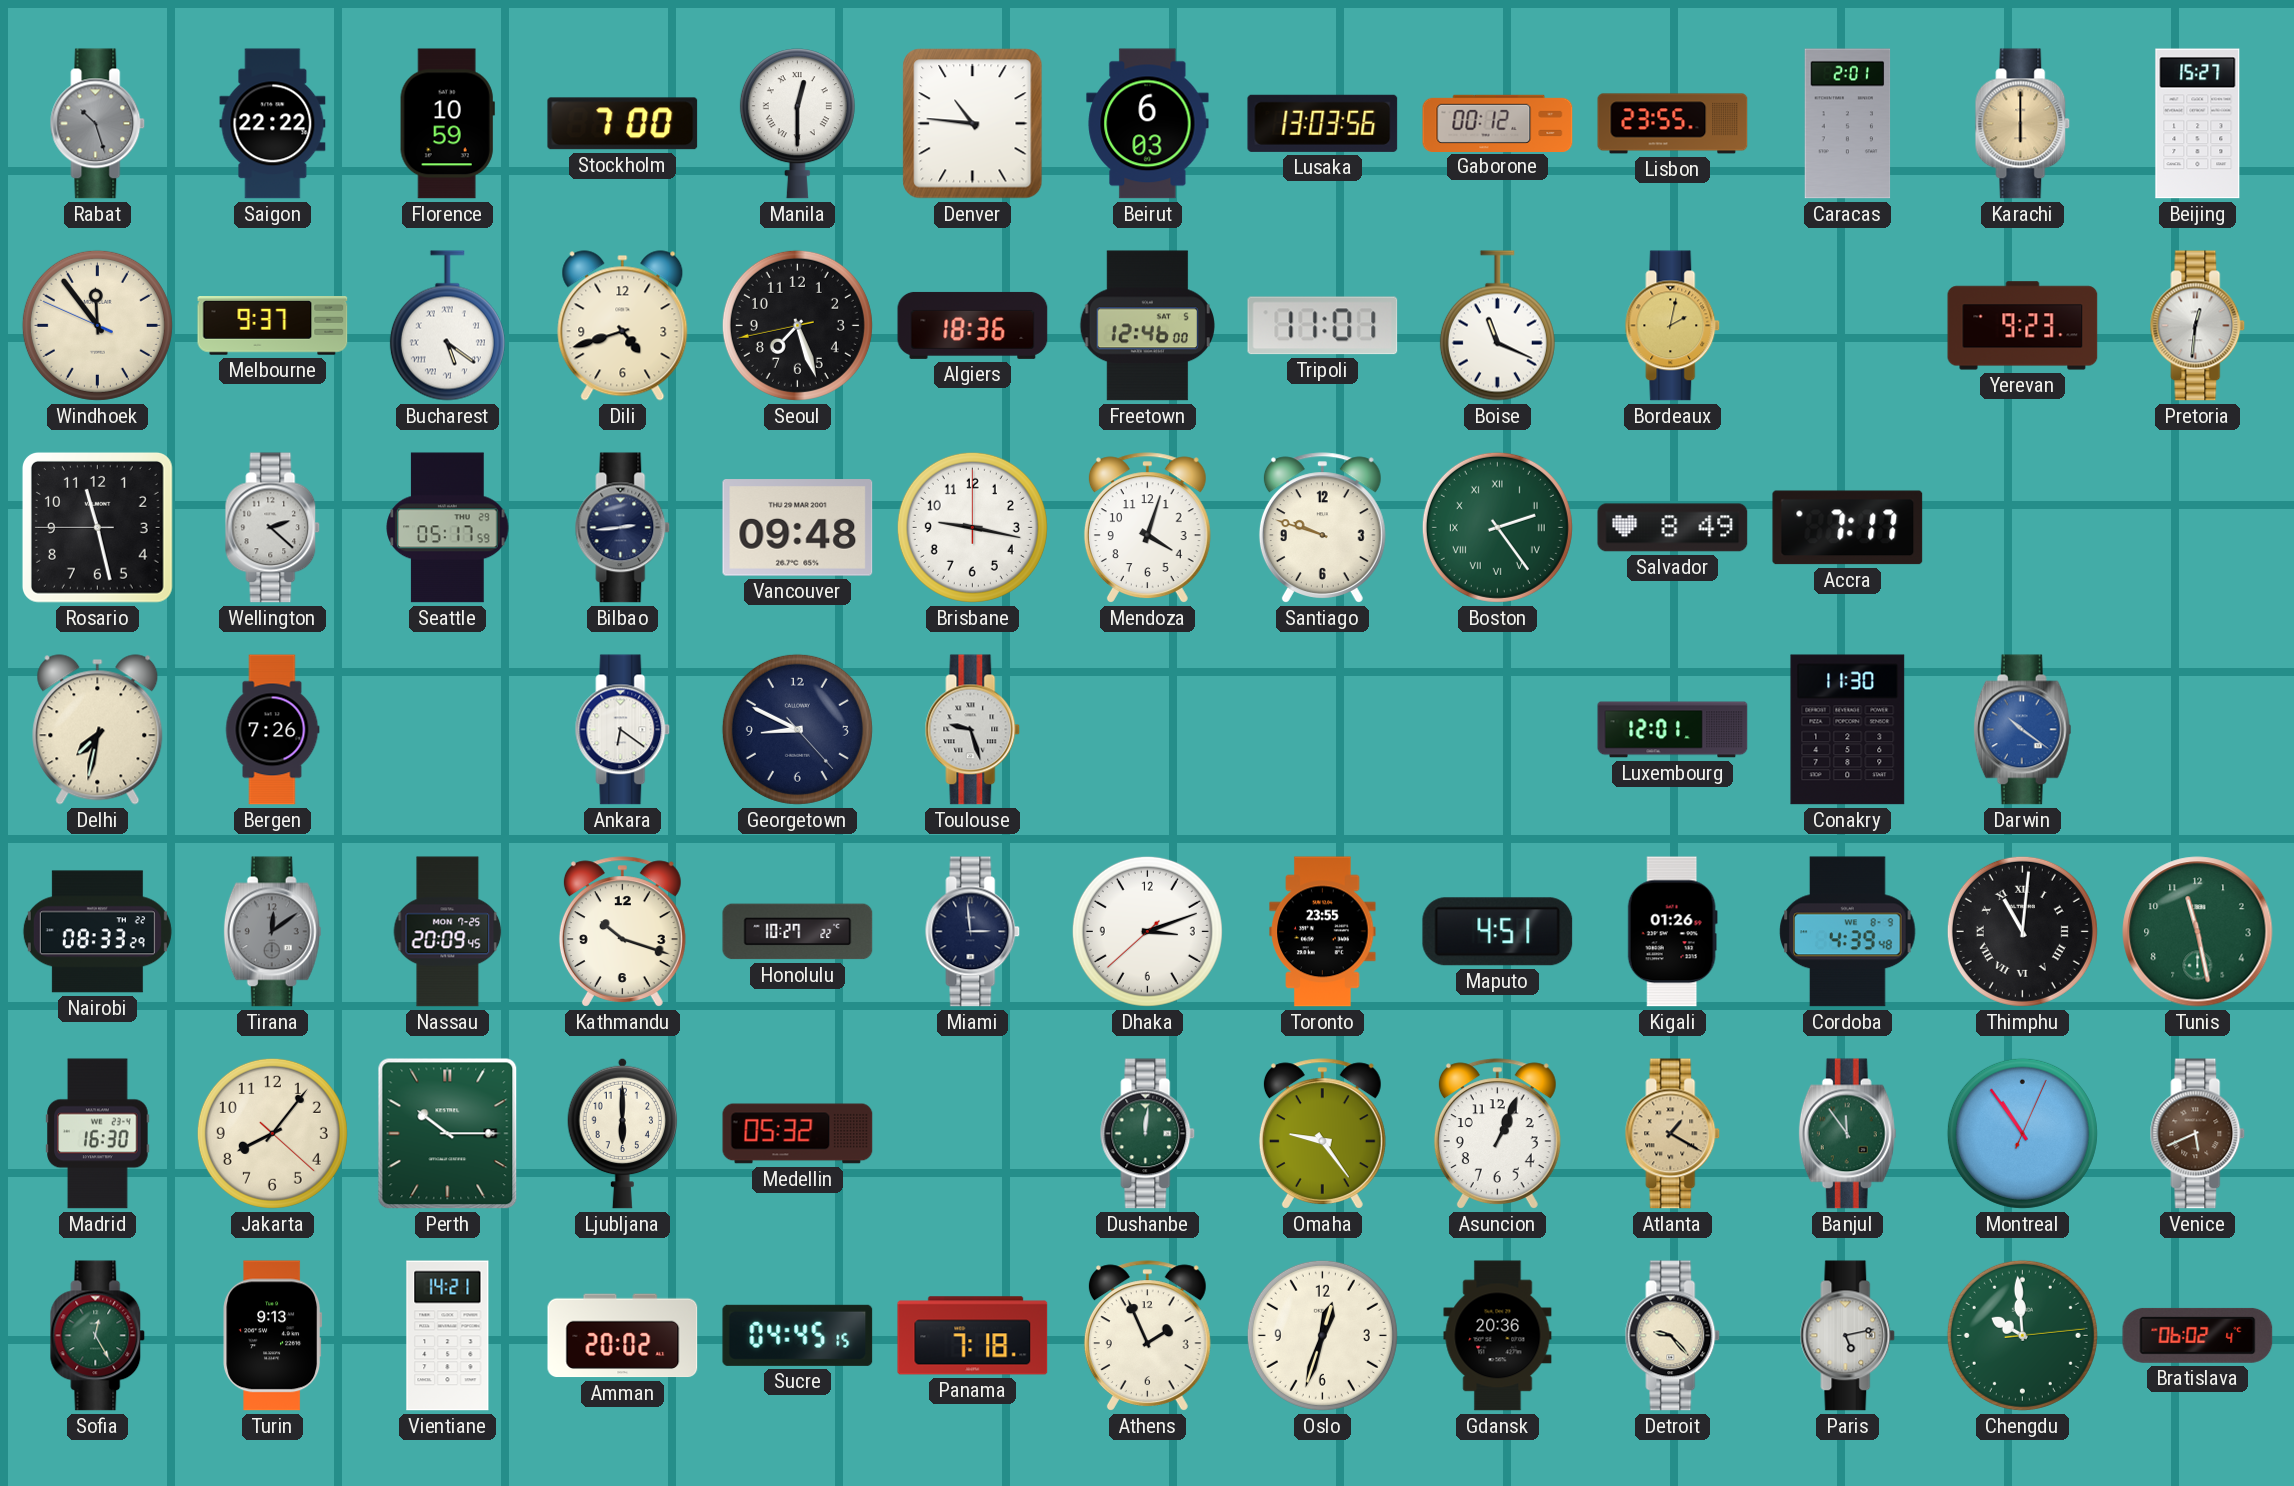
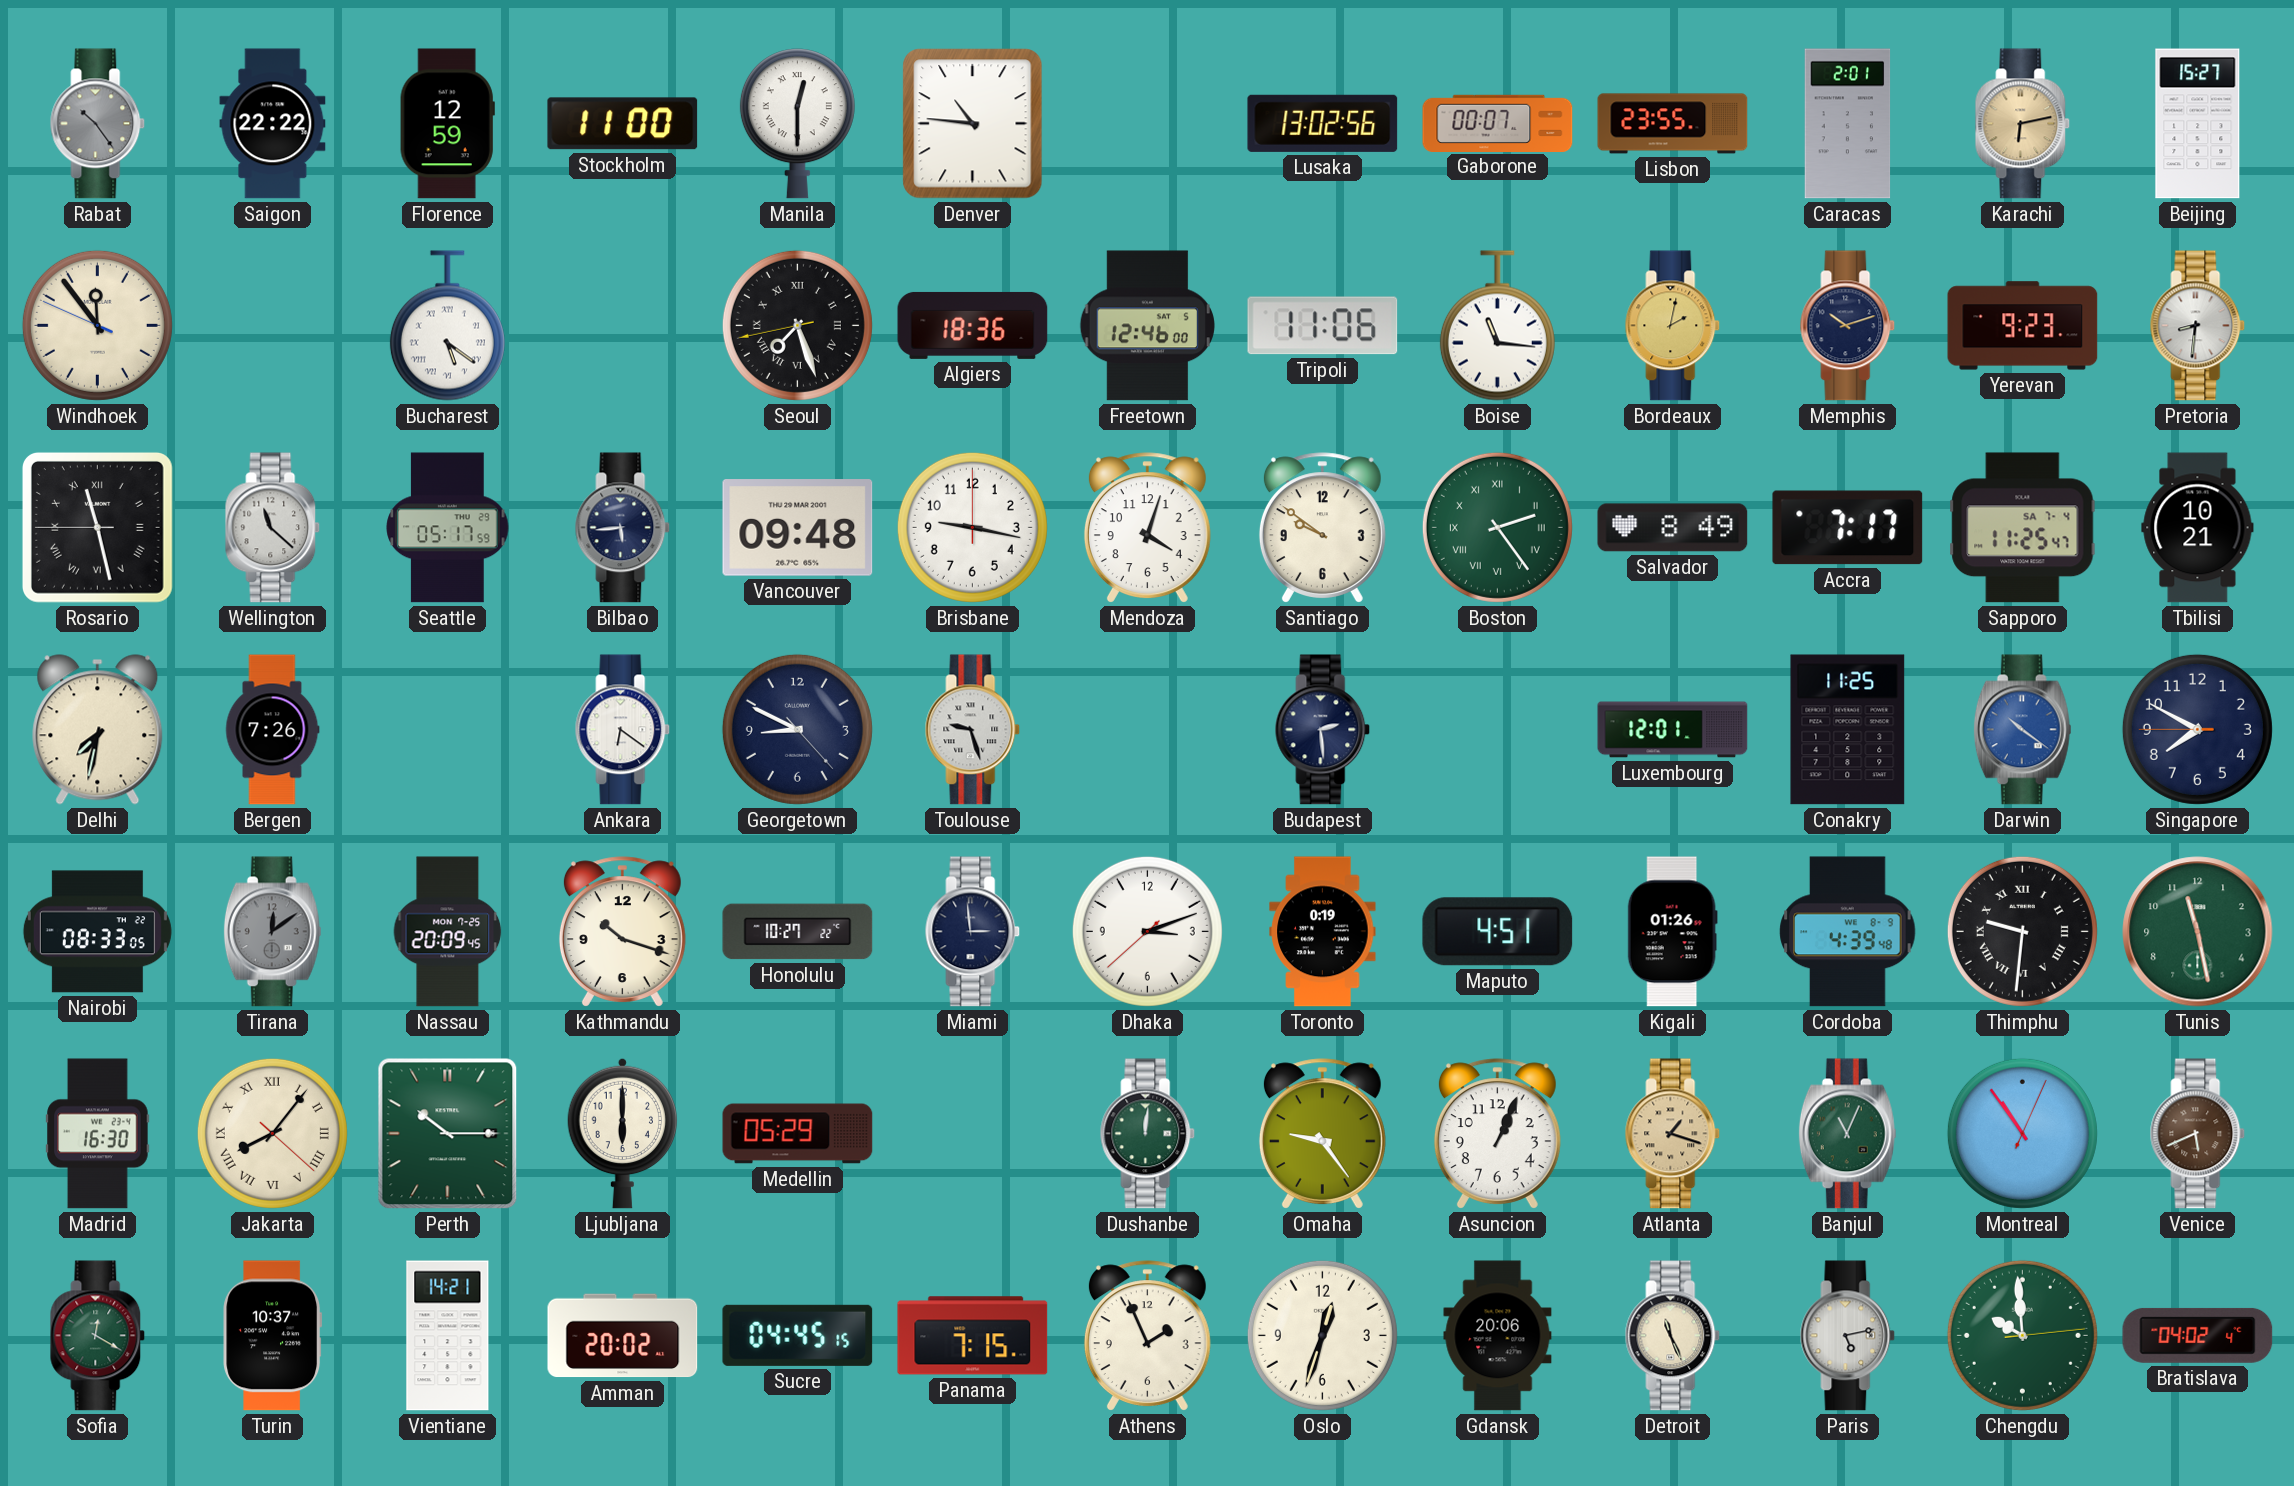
Rabat: 10:27 -> 10:24 (98, 124)
Florence: 10:59 -> 12:59 (447, 124)
Stockholm: 7:00 -> 11:00 (623, 124)
Beirut: 6:03 -> none (1148, 124)
Lusaka: 13:03 -> 13:02 (1323, 123)
Gaborone: 00:12 -> 00:07 (1498, 123)
Karachi: 6:00 -> 6:13 (2023, 124)
Melbourne: 9:37 -> none (273, 326)
Dili: 4:42 -> none (623, 326)
Seoul numerals: Arabic -> Roman (797, 325)
Tripoli: 11:01 -> 11:06 (1323, 326)
Boise: 11:19 -> 11:16 (1497, 326)
Memphis: none -> 10:12 (1848, 326)
Pretoria: 12:31 -> 8:31 (2198, 326)
Rosario numerals: Arabic -> Roman (97, 527)
Wellington: 2:22 -> 11:22 (273, 528)
Bilbao: 2:44 -> 5:44 (623, 528)
Santiago: 9:48 -> 9:51 (1322, 528)
Sapporo: none -> 11:25 (2023, 528)
Tbilisi: none -> 10:21 (2198, 528)
Budapest: none -> 2:29 (1323, 730)
Conakry: 11:30 -> 11:25 (1848, 730)
Singapore: none -> 7:49 (2197, 729)
Nairobi: 08:33:29 -> 08:33:05 (97, 932)
Toronto: 23:55 -> 0:19 (1323, 932)
Thimphu: 11:01 -> 9:31 (2022, 931)
Jakarta numerals: Arabic -> Roman (272, 1133)
Medellin: 05:32 -> 05:29 (798, 1134)
Atlanta: 1:20 -> 1:18 (1673, 1134)
Banjul: 11:54 -> 11:04 (1847, 1134)
Sofia: 12:25 -> 12:20 (98, 1336)
Turin: 9:13 -> 10:37 (273, 1336)
Panama: 7:18 -> 7:15 (973, 1336)
Gdansk: 20:36 -> 20:06 (1498, 1336)
Detroit: 9:23 -> 11:26 (1673, 1336)
Bratislava: 06:02 -> 04:02 (2198, 1335)
